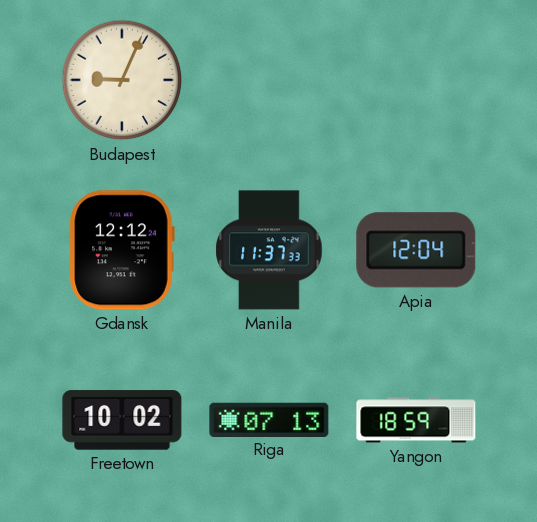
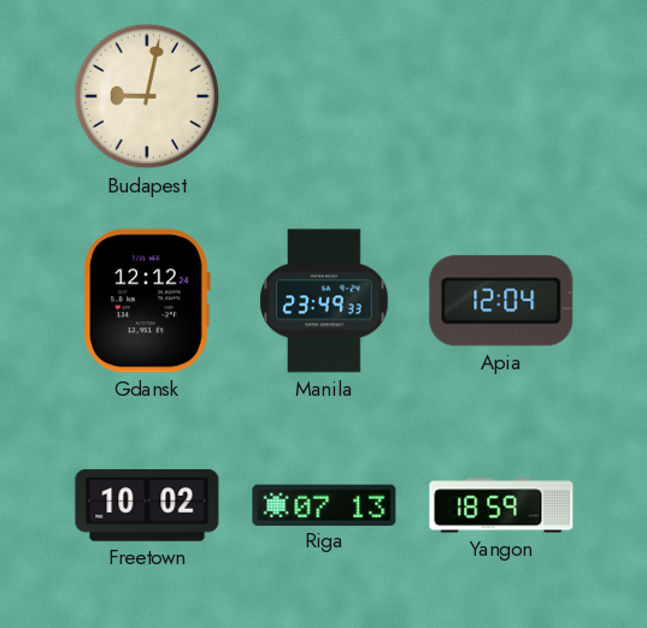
Budapest: 9:04 -> 9:02 (147, 96)
Manila: 11:37 -> 23:49 (324, 301)
